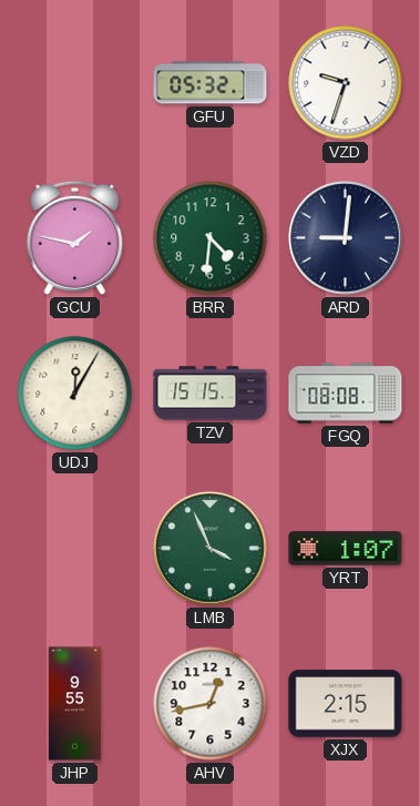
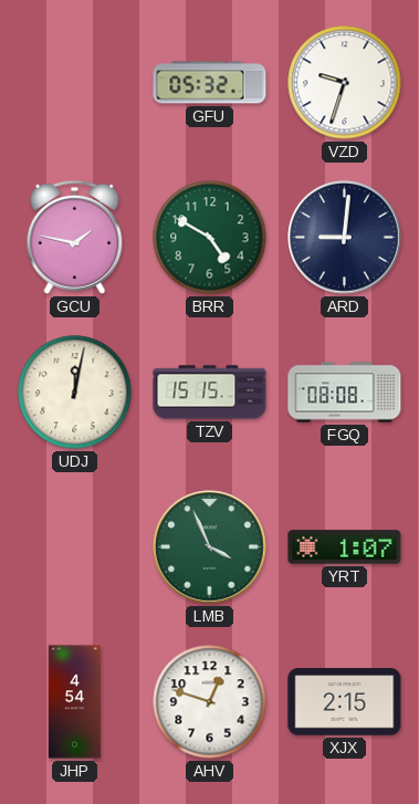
BRR: 4:31 -> 4:50 (210, 238)
UDJ: 12:05 -> 12:02 (75, 393)
JHP: 9:55 -> 4:54 (74, 702)
AHV: 12:43 -> 12:48 (210, 702)
